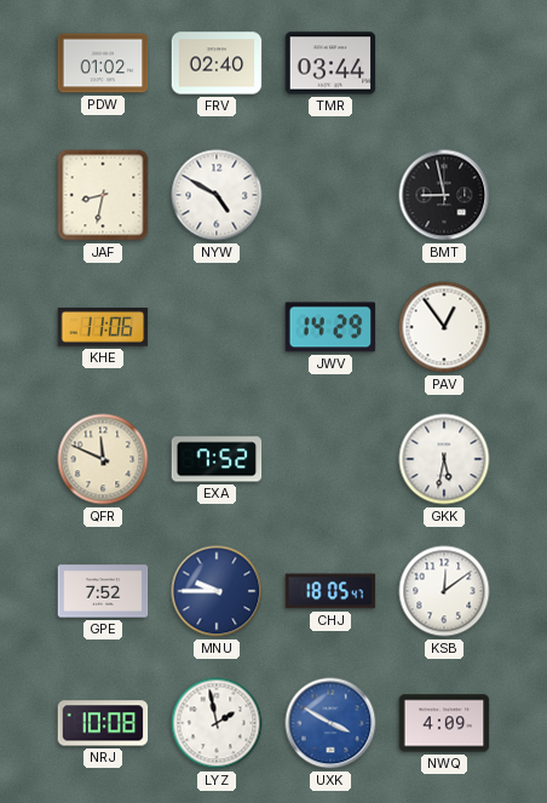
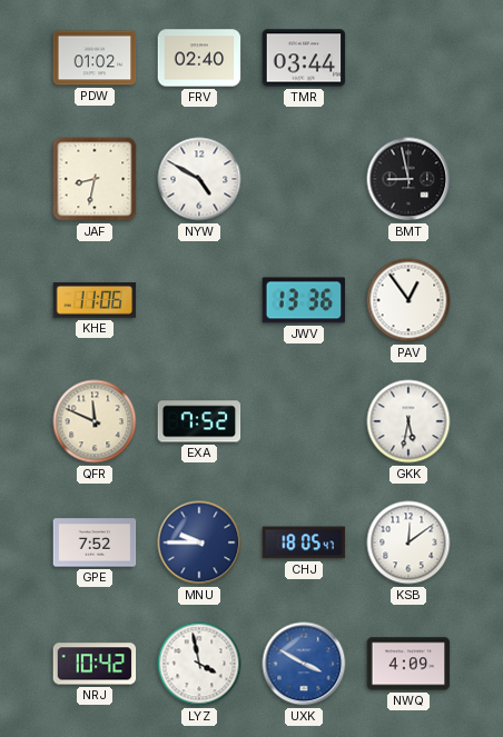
JWV: 14:29 -> 13:36 (304, 300)
NRJ: 10:08 -> 10:42 (95, 664)
LYZ: 1:58 -> 3:58 (199, 664)
